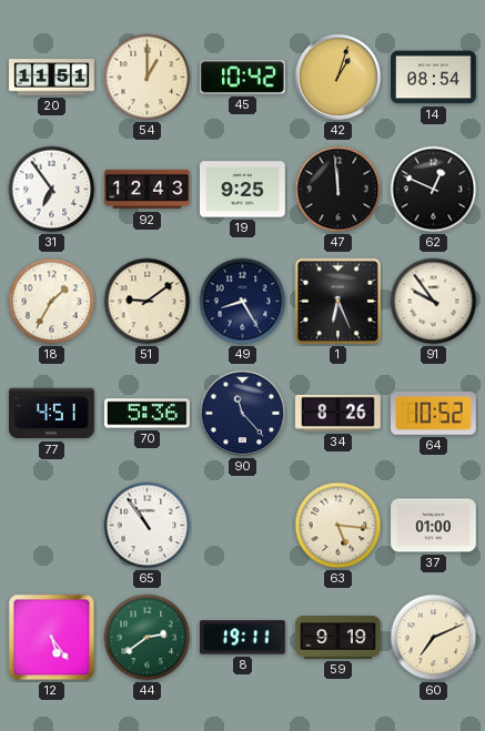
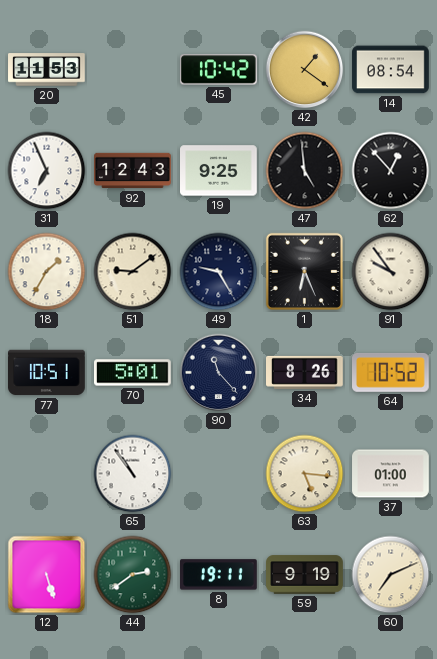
20: 11:51 -> 11:53 (47, 70)
54: 1:00 -> none (148, 78)
42: 1:03 -> 1:21 (305, 70)
31: 6:54 -> 6:56 (47, 171)
47: 11:59 -> 4:59 (305, 171)
62: 12:49 -> 12:53 (391, 171)
49: 8:25 -> 9:25 (219, 272)
77: 4:51 -> 10:51 (47, 373)
70: 5:36 -> 5:01 (133, 373)
12: 5:24 -> 5:27 (47, 575)
